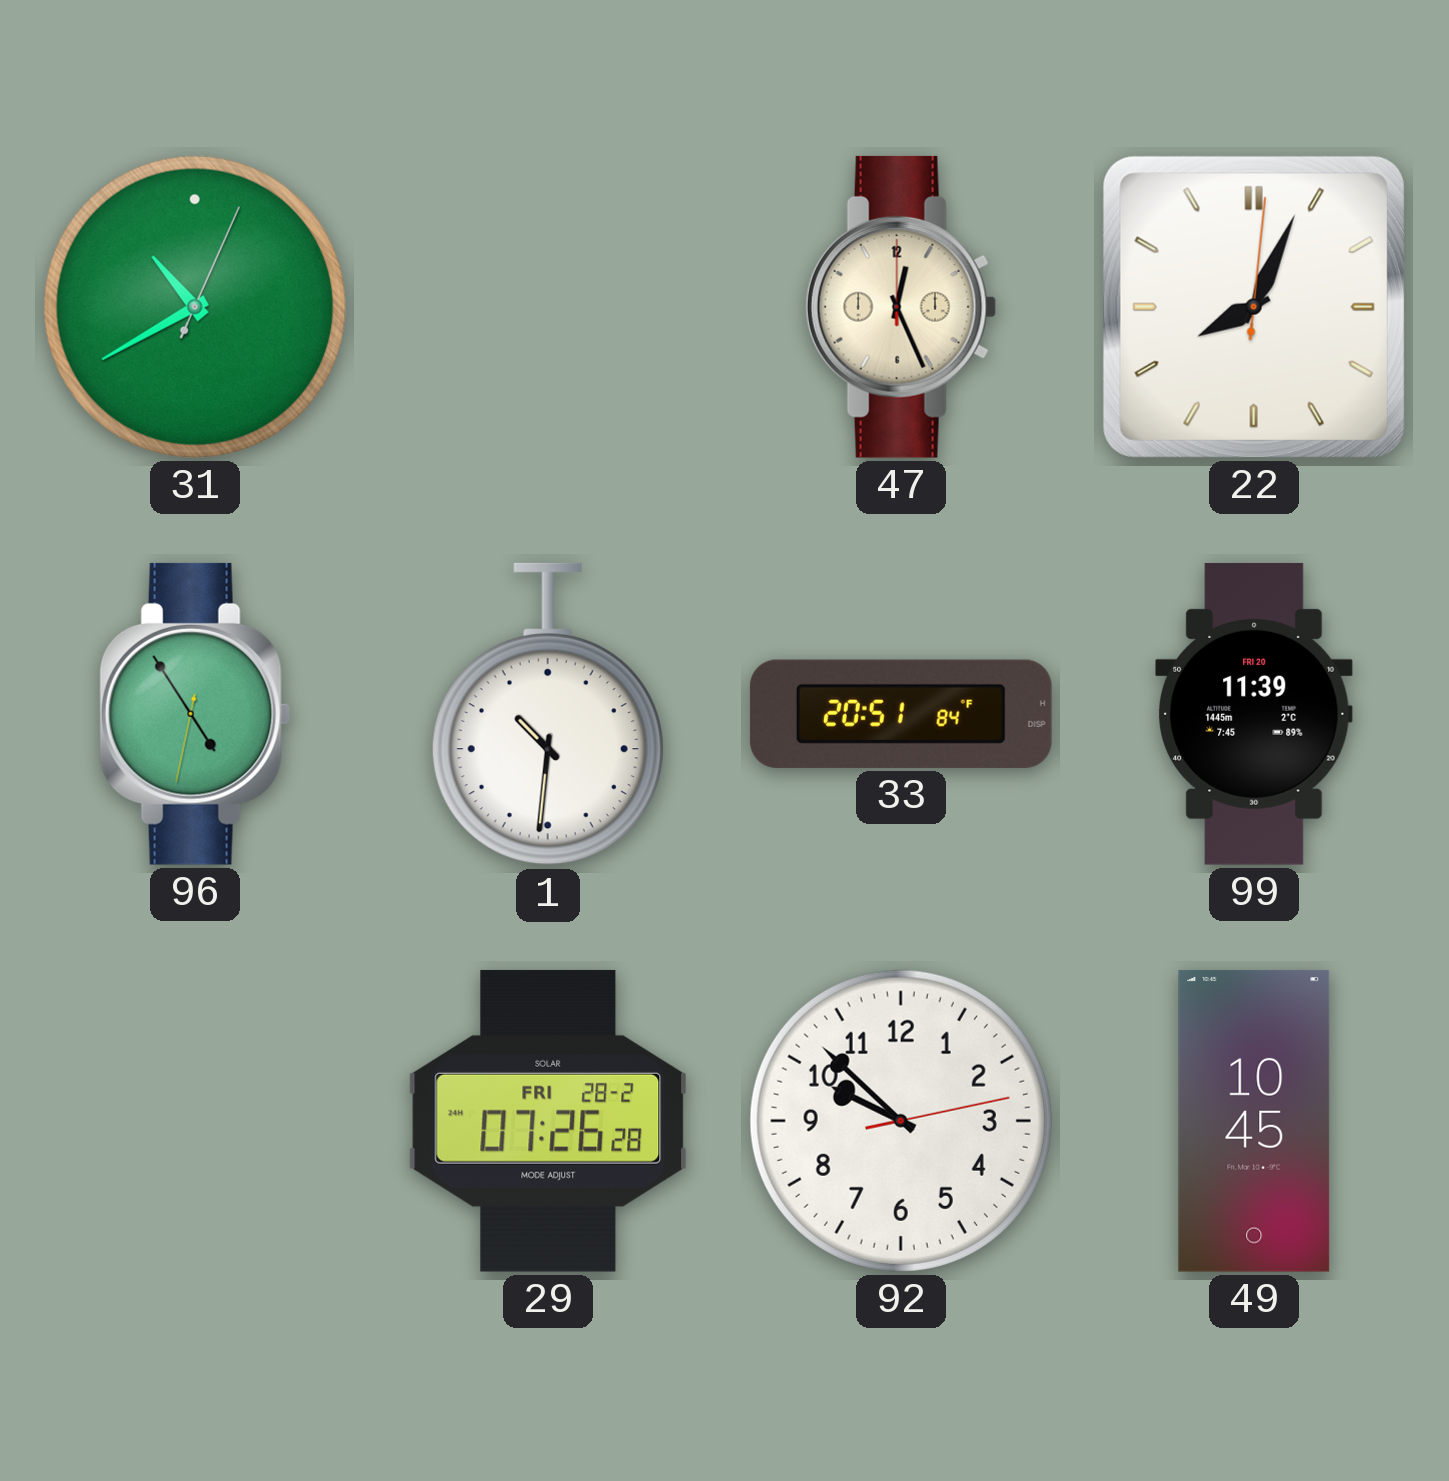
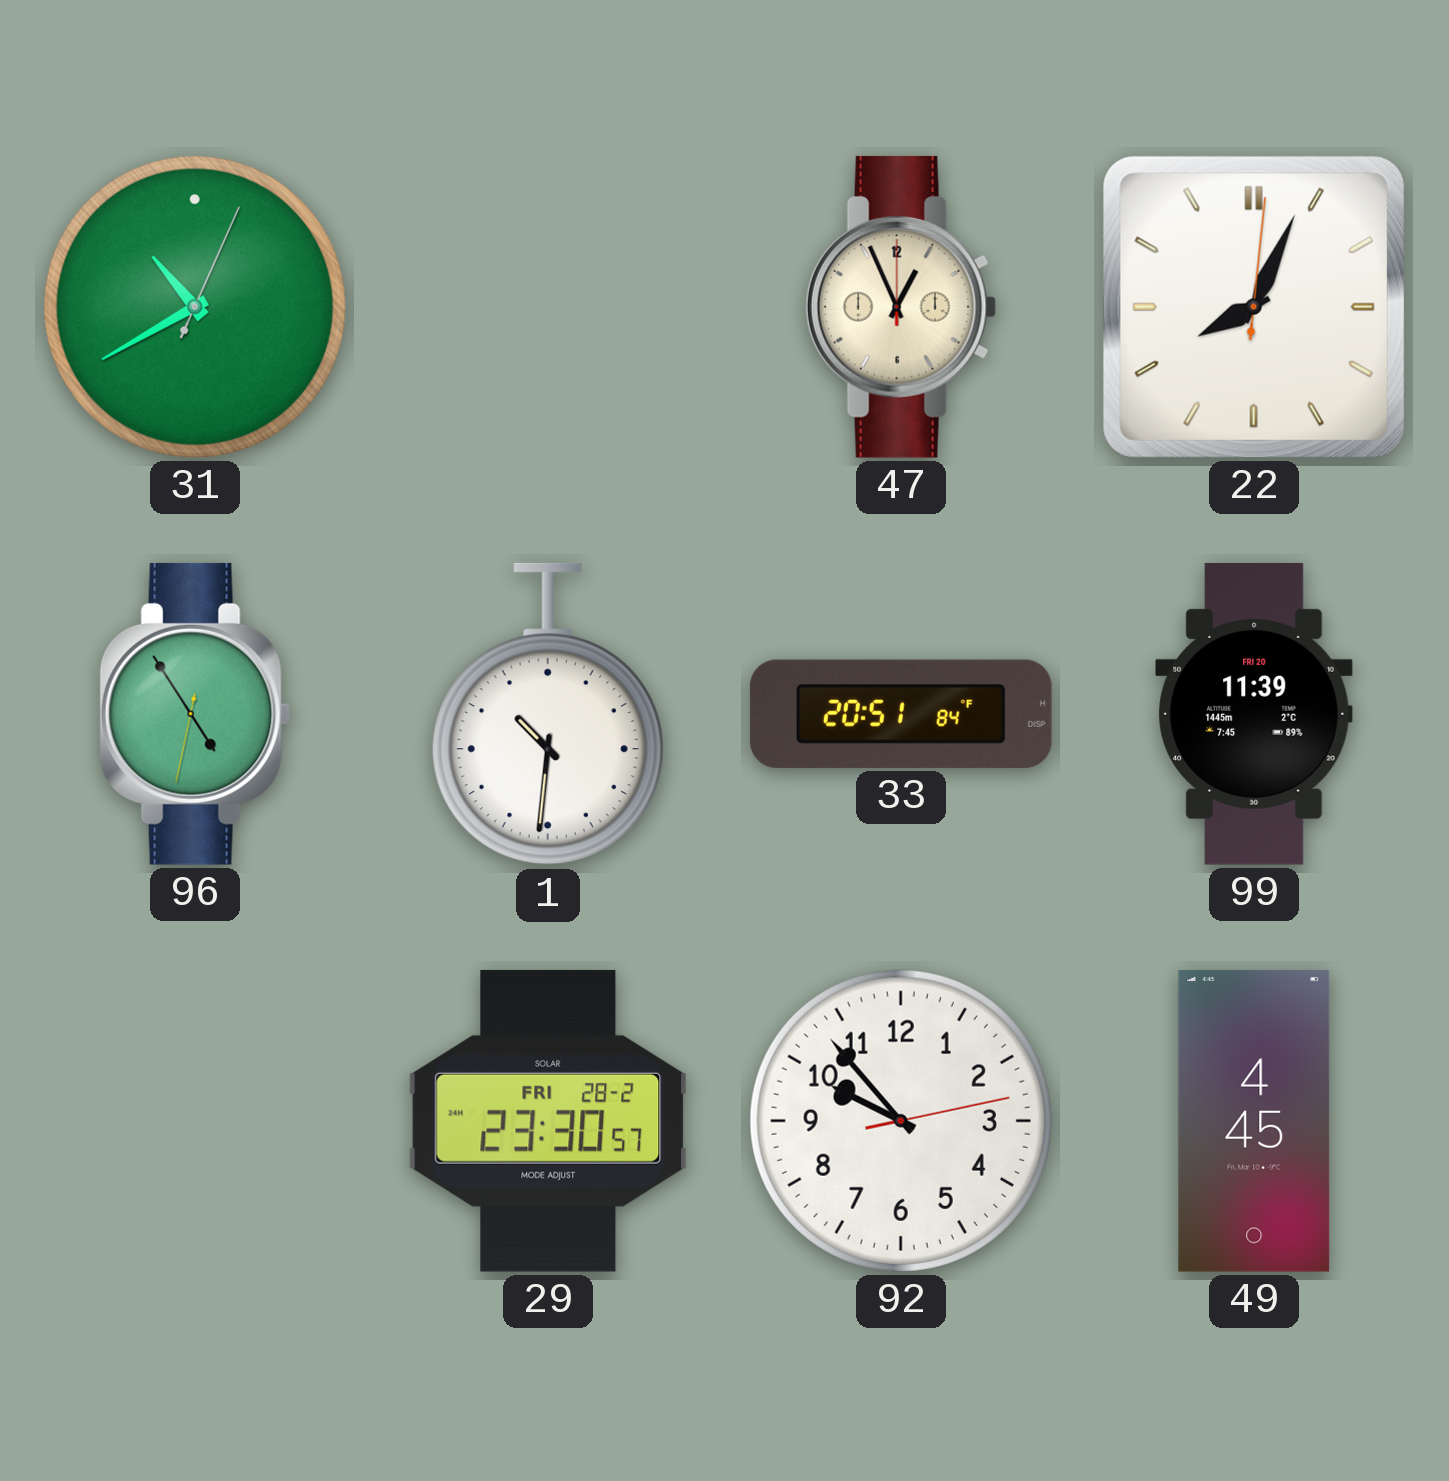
47: 12:26 -> 12:56 (901, 307)
29: 07:26 -> 23:30 (548, 1121)
92: 9:52 -> 9:53 (901, 1121)
49: 10:45 -> 4:45 (1254, 1121)
